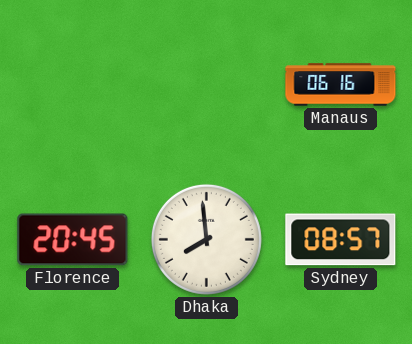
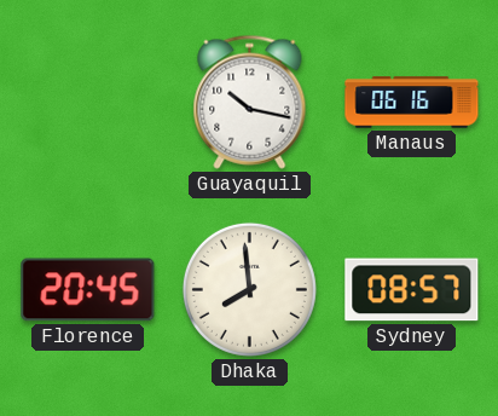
Guayaquil: none -> 10:17 (250, 102)
